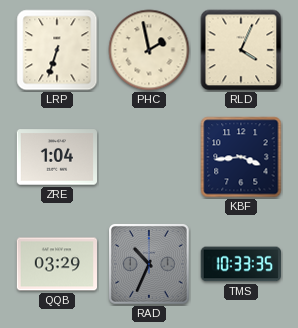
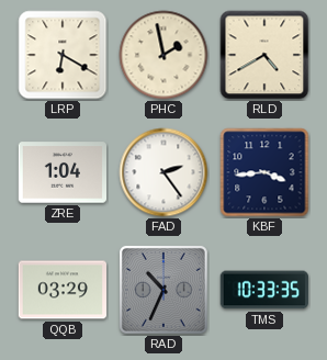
LRP: 6:33 -> 6:20 (63, 55)
RLD: 4:04 -> 4:40 (264, 55)
FAD: none -> 2:24 (163, 172)
